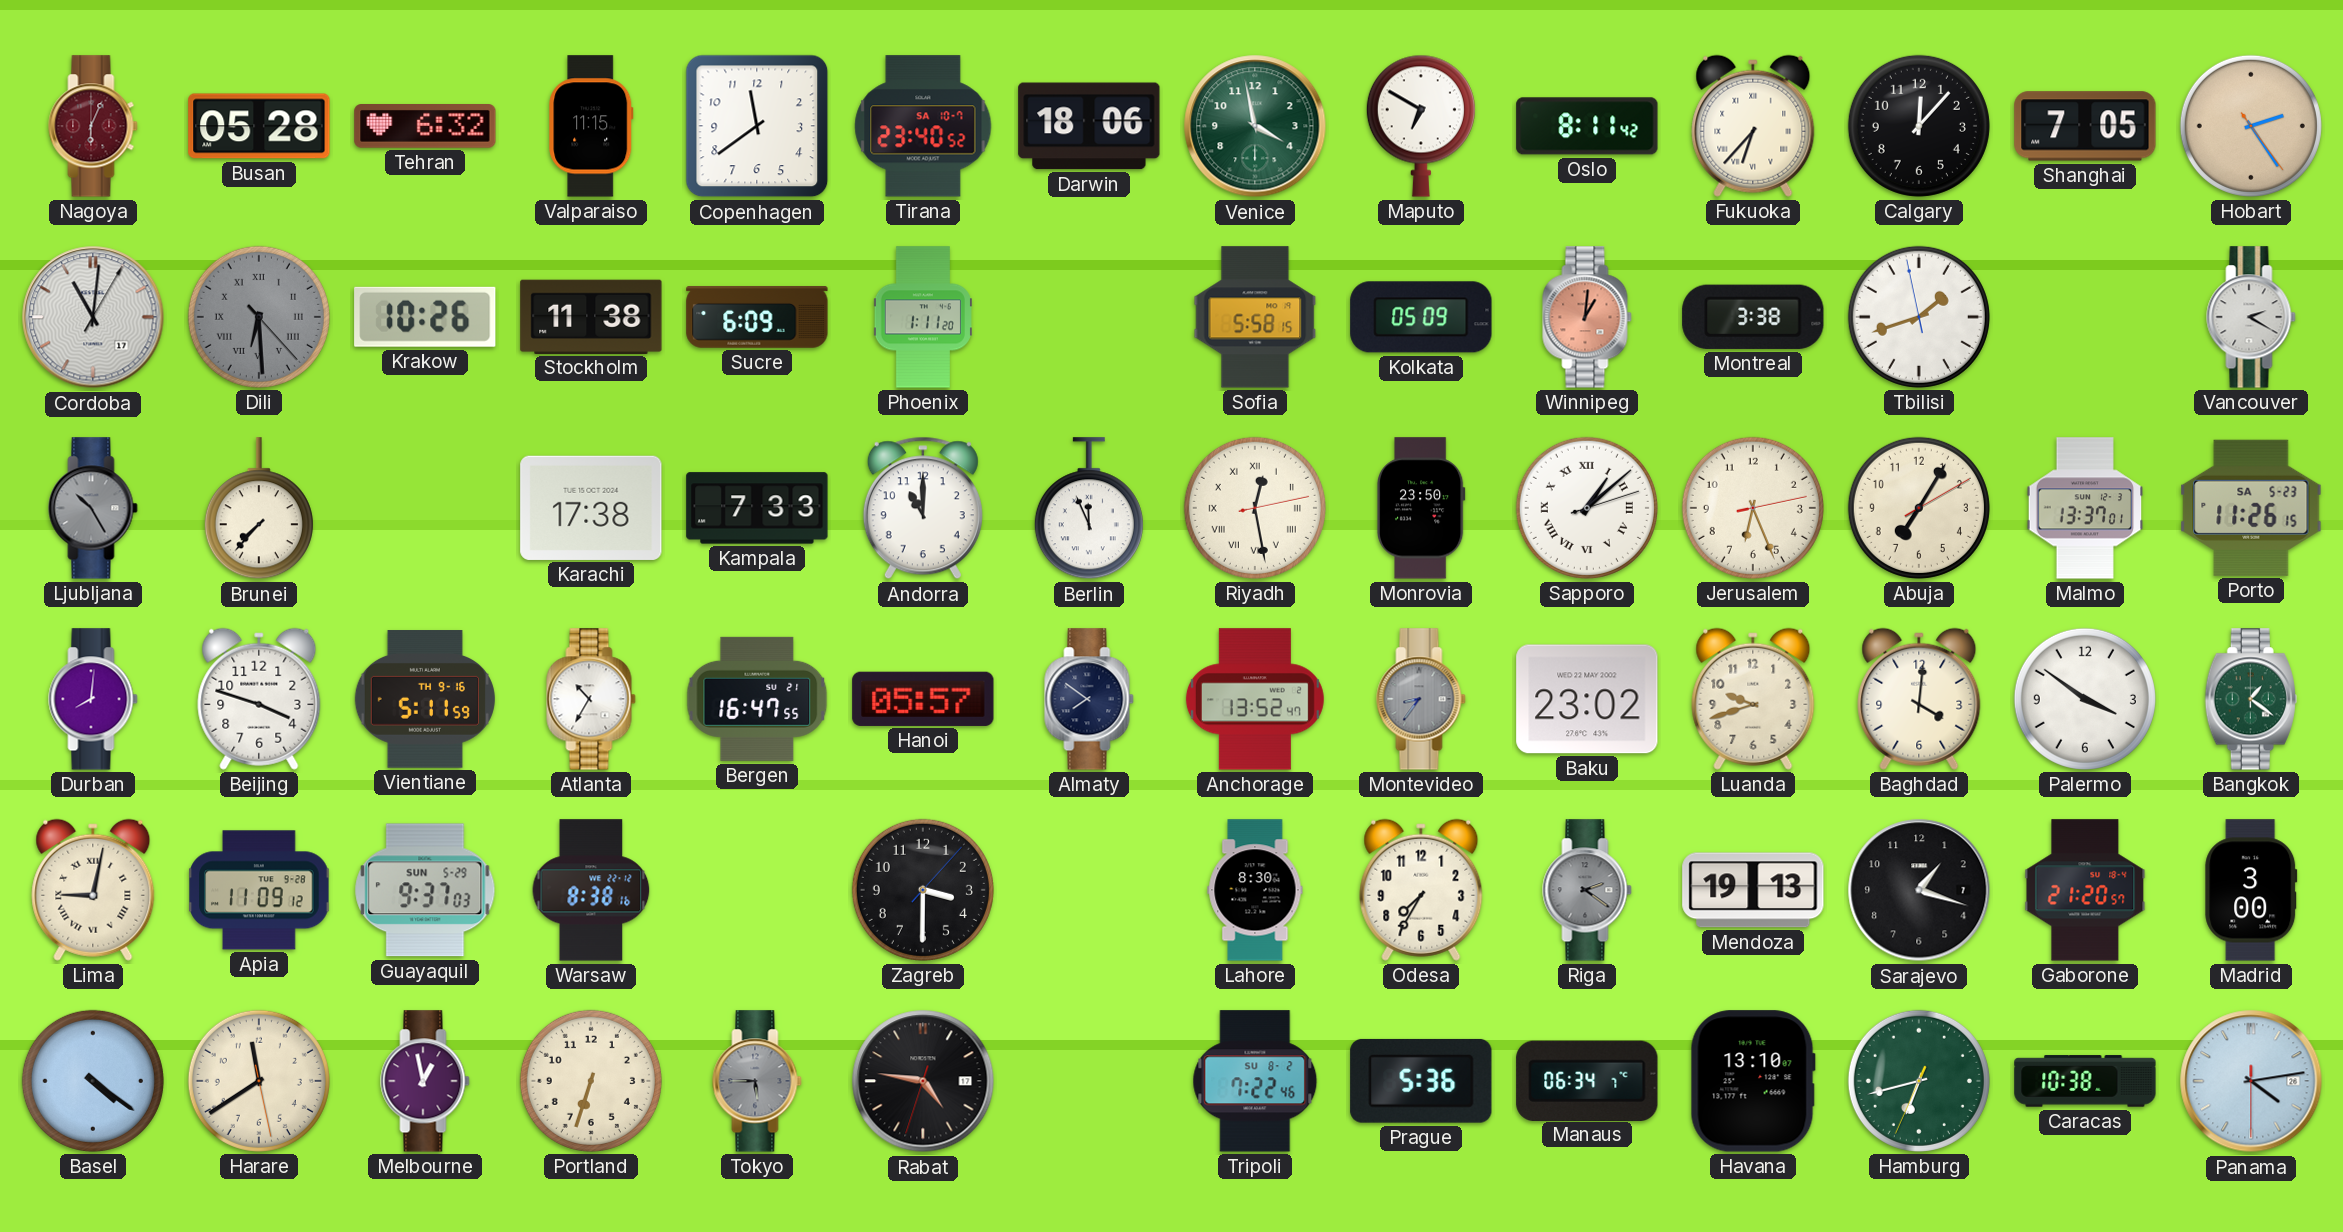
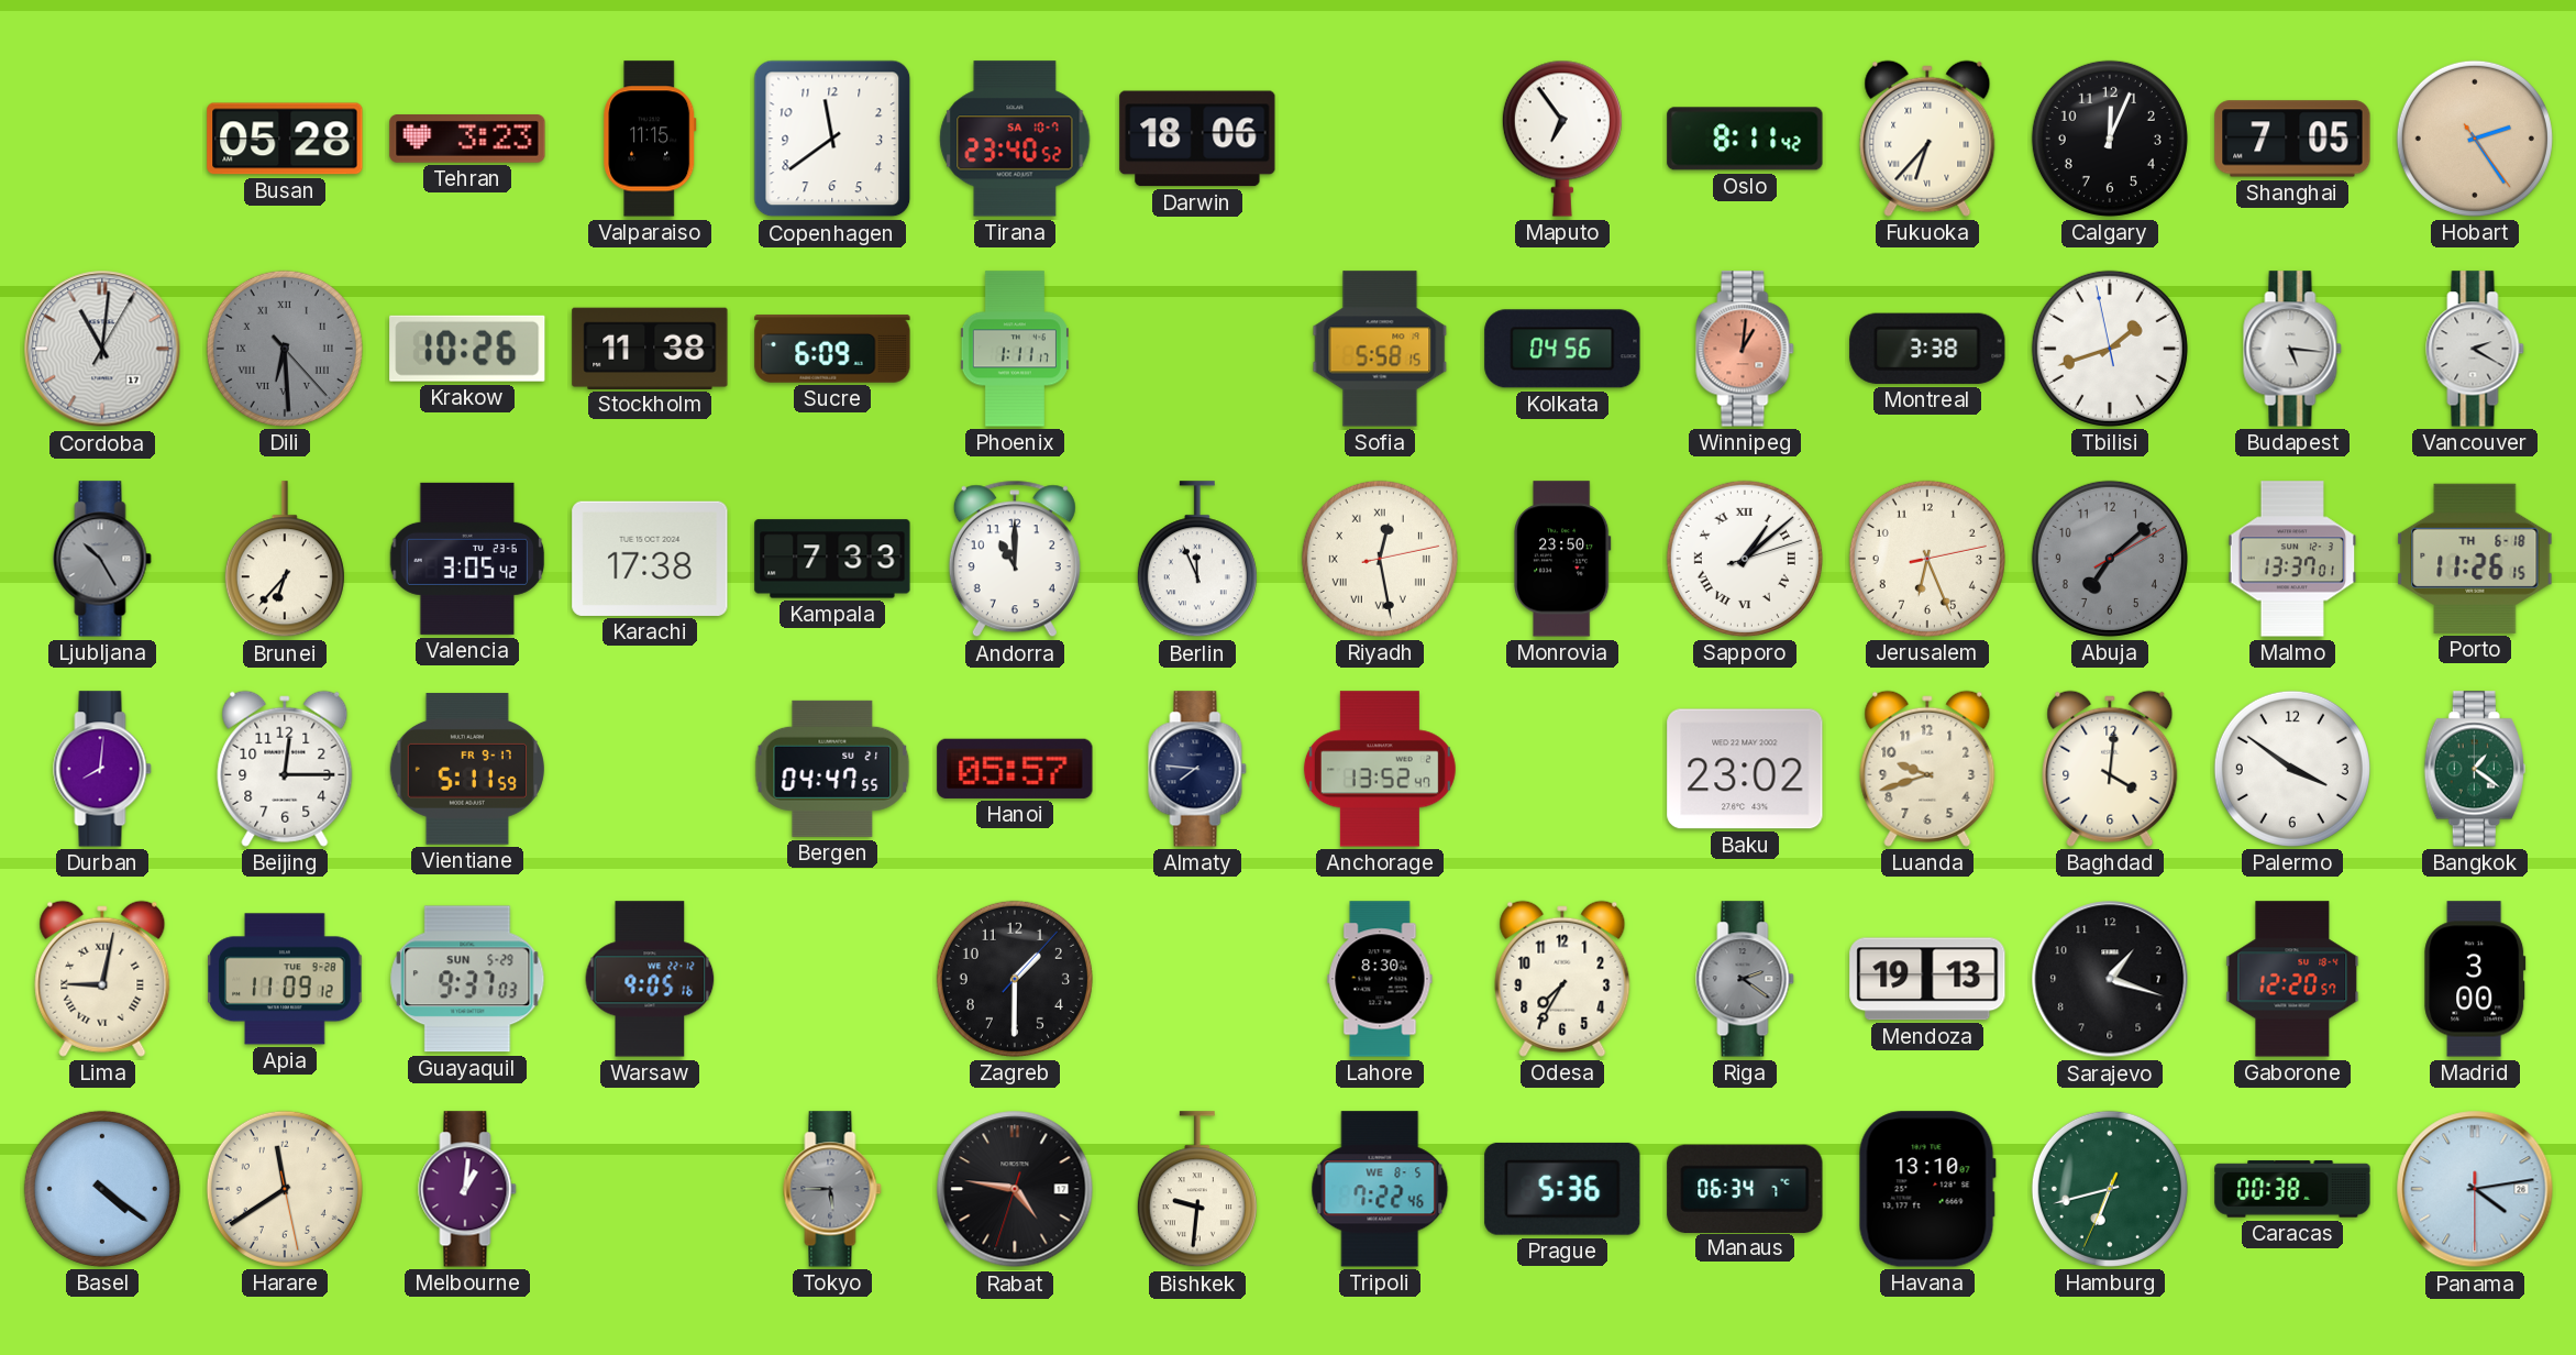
Nagoya: 6:04 -> none (93, 126)
Tehran: 6:32 -> 3:23 (467, 140)
Venice: 3:58 -> none (1255, 126)
Maputo: 6:50 -> 6:54 (1562, 139)
Calgary: 12:07 -> 12:04 (2110, 139)
Phoenix: 1:11:20 -> 1:11:17 (1015, 349)
Kolkata: 05:09 -> 04:56 (1562, 349)
Budapest: none -> 5:16 (2292, 349)
Brunei: 7:37 -> 6:37 (285, 560)
Valencia: none -> 3:05 (467, 559)
Abuja: 7:05 -> 7:08 (2110, 559)
Abuja dial: cream -> grey (2110, 559)
Porto date: SA 5-23 -> TH 6-18 (2475, 559)
Beijing: 3:48 -> 12:15 (285, 769)
Vientiane date: TH 9-16 -> FR 9-17 (467, 769)
Atlanta: 10:35 -> none (591, 699)
Bergen: 16:47 -> 04:47 (832, 769)
Almaty: 7:51 -> 7:46 (1197, 769)
Montevideo: 8:36 -> none (1421, 699)
Warsaw: 8:38 -> 9:05 (650, 979)
Zagreb: 3:30 -> 1:30 (1015, 979)
Gaborone: 21:20 -> 12:20 (2292, 979)
Melbourne: 12:58 -> 1:01 (467, 1189)
Portland: 6:33 -> none (591, 1081)
Bishkek: none -> 9:31 (1197, 1190)
Tripoli date: SU 8-2 -> WE 8-5 (1380, 1189)
Caracas: 10:38 -> 00:38 (2292, 1189)
